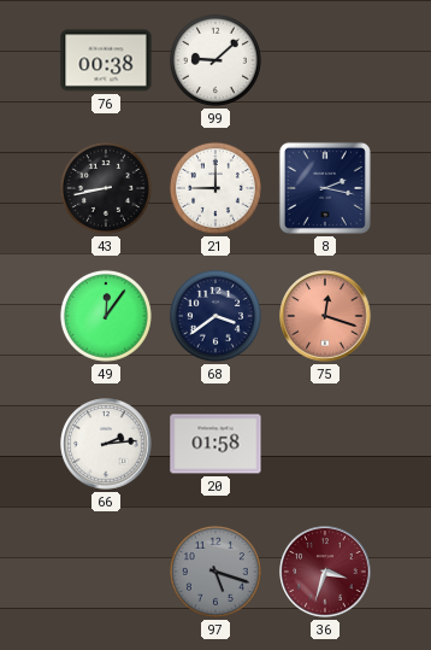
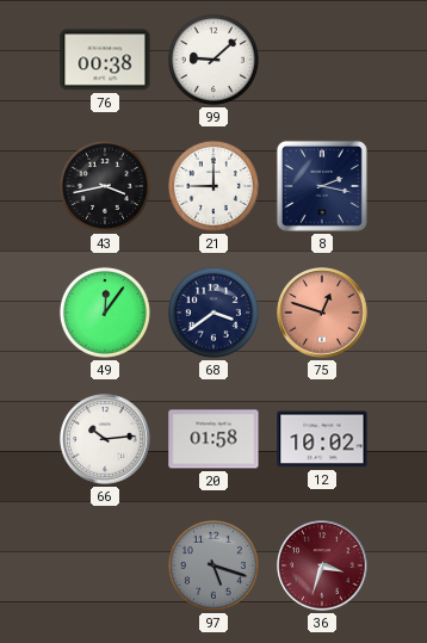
43: 8:43 -> 3:43 (105, 186)
75: 12:18 -> 12:48 (322, 313)
66: 2:14 -> 10:14 (105, 439)
12: none -> 10:02 (322, 439)
